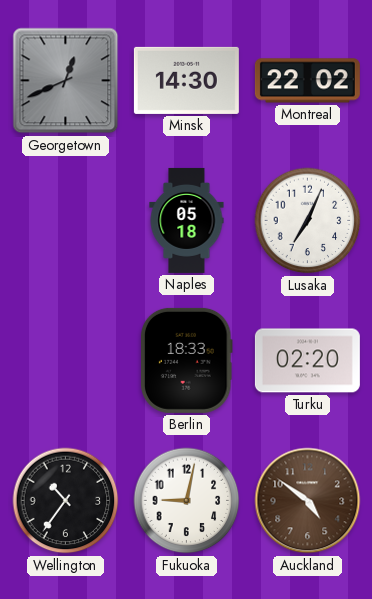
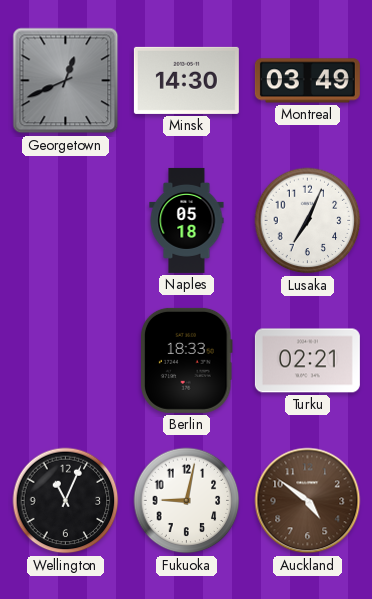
Montreal: 22:02 -> 03:49 (307, 81)
Turku: 02:20 -> 02:21 (307, 361)
Wellington: 10:36 -> 11:04 (66, 501)
